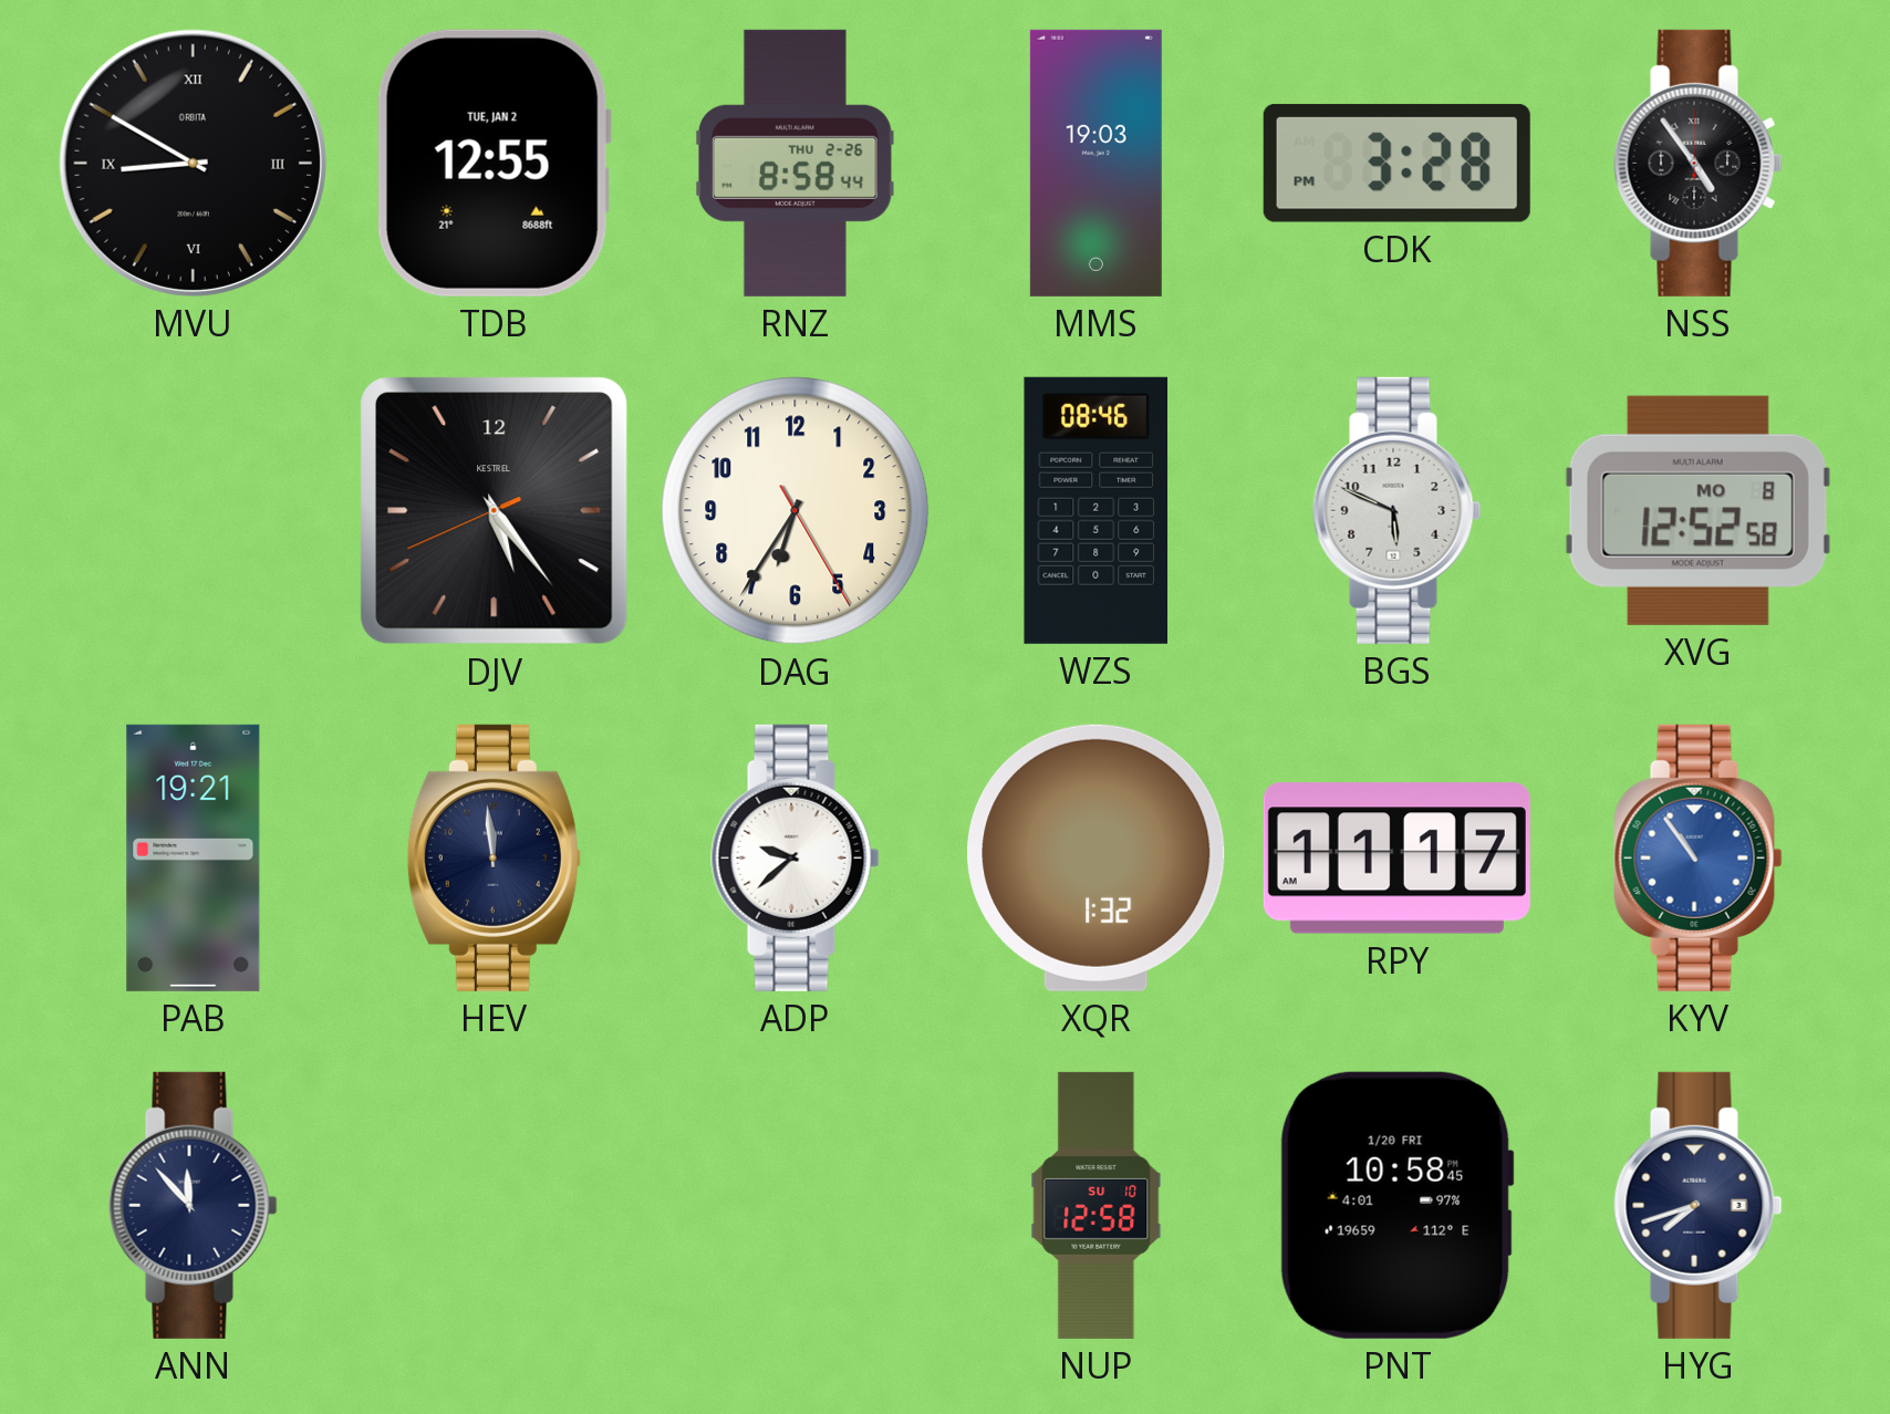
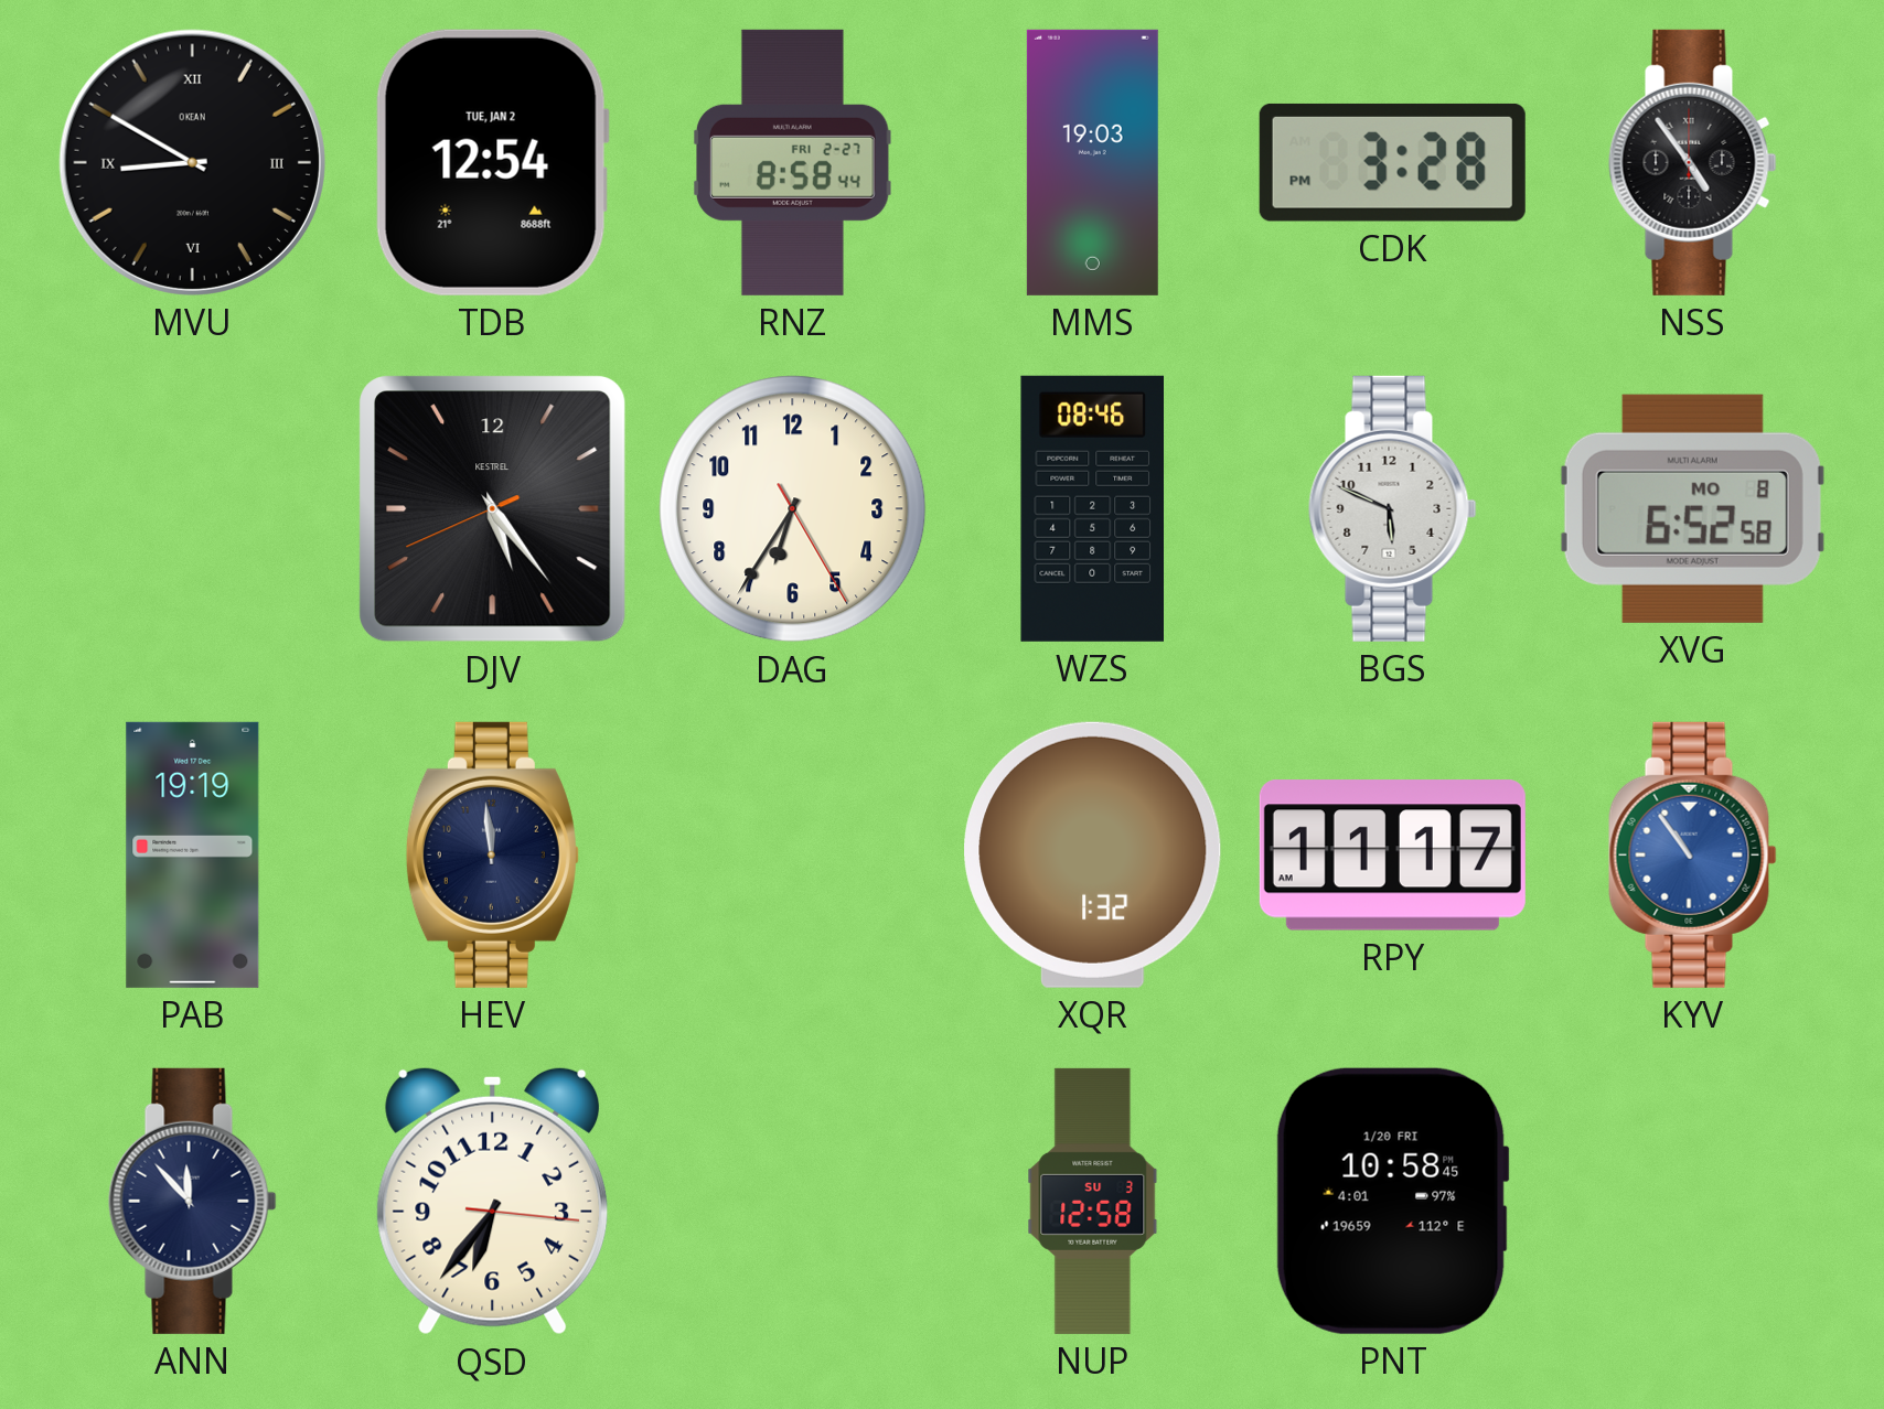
MVU brand: ORBITA -> OKEAN (192, 162)
TDB: 12:55 -> 12:54 (492, 162)
RNZ date: THU 2-26 -> FRI 2-27 (793, 162)
XVG: 12:52 -> 6:52 (1692, 508)
PAB: 19:21 -> 19:19 (193, 854)
ADP: 9:38 -> none (796, 857)
QSD: none -> 6:36 (493, 1201)
NUP date: SU 10 -> SU 3 (1093, 1201)
HYG: 7:42 -> none (1699, 1205)
